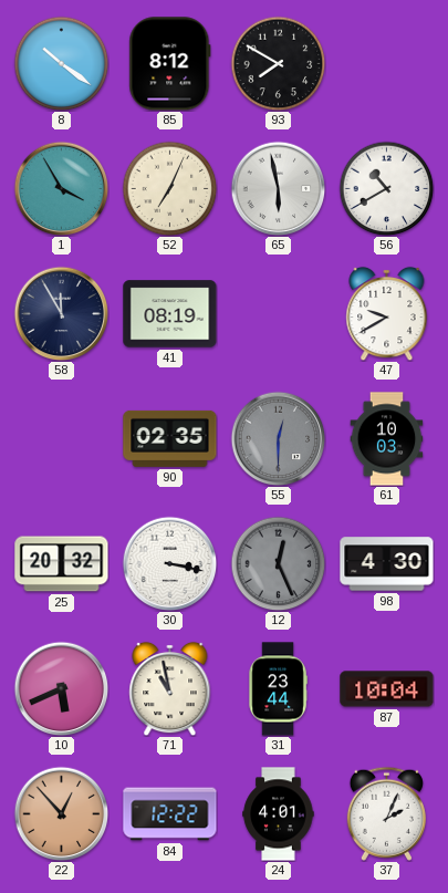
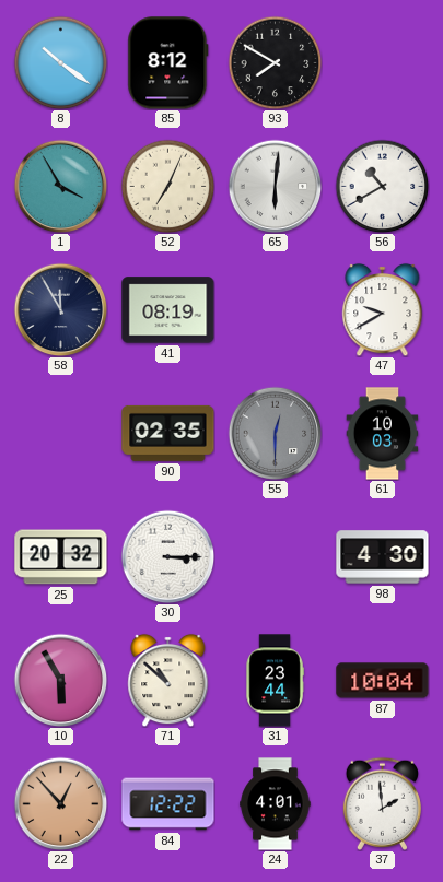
65: 5:58 -> 6:01 (275, 186)
30: 3:17 -> 3:15 (167, 556)
12: 12:26 -> none (278, 563)
10: 5:41 -> 5:55 (60, 680)
71: 10:58 -> 10:52 (168, 680)
37: 2:04 -> 1:59 (382, 803)
